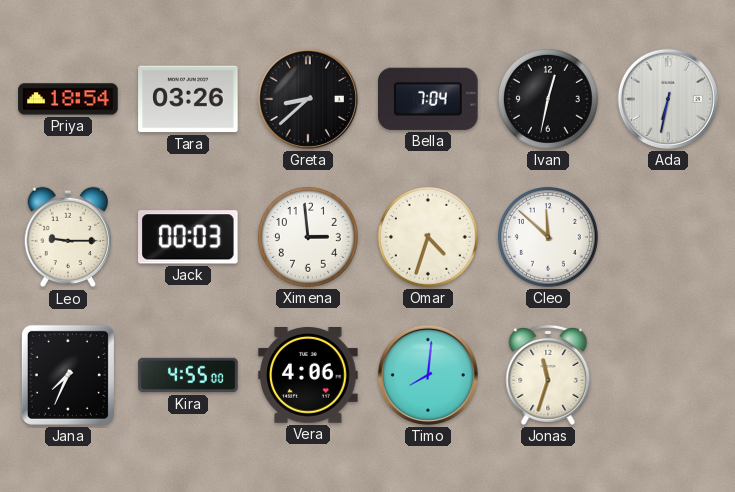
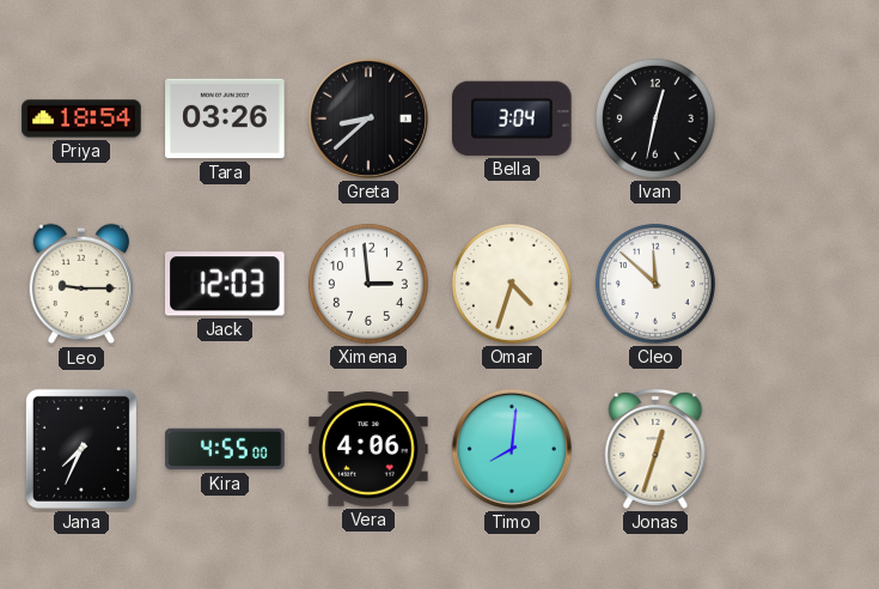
Bella: 7:04 -> 3:04 (512, 119)
Ada: 6:32 -> none (668, 99)
Jack: 00:03 -> 12:03 (226, 284)
Jonas: 11:33 -> 12:33 (655, 449)
